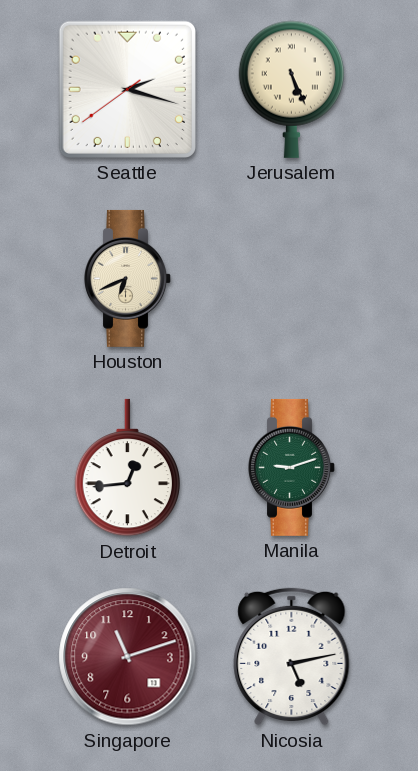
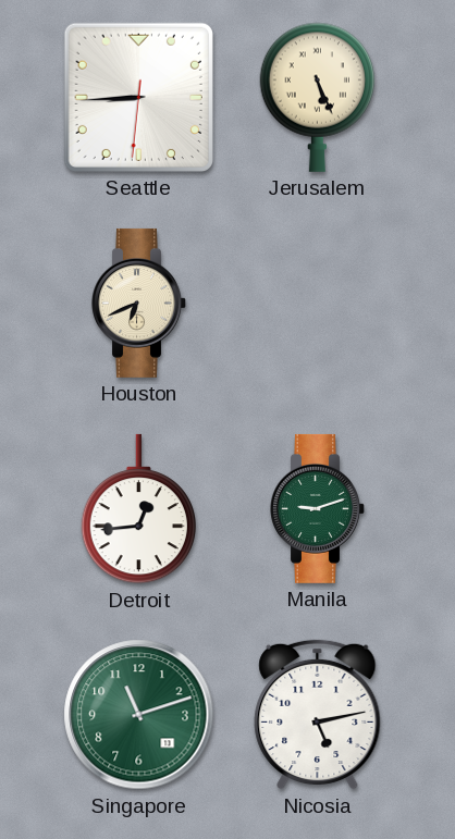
Seattle: 2:17 -> 8:44 (138, 97)
Singapore dial: burgundy -> green (139, 715)
